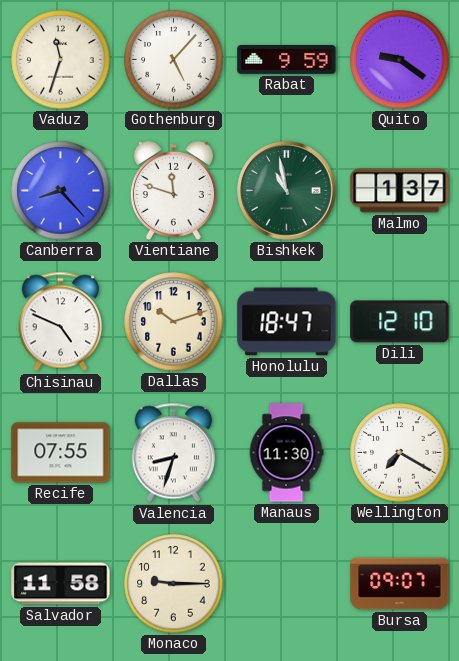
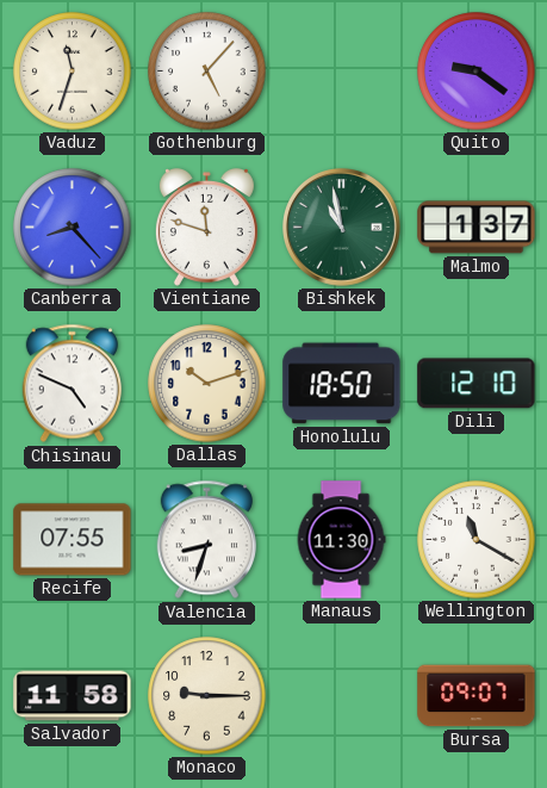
Rabat: 9:59 -> none (287, 59)
Honolulu: 18:47 -> 18:50 (342, 384)
Wellington: 7:20 -> 11:20 (477, 540)
